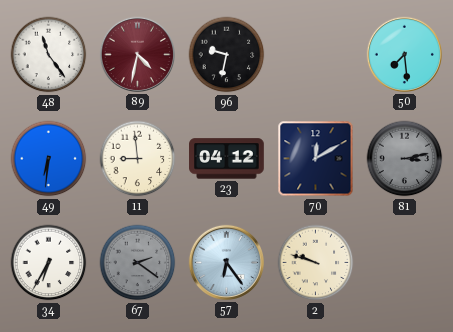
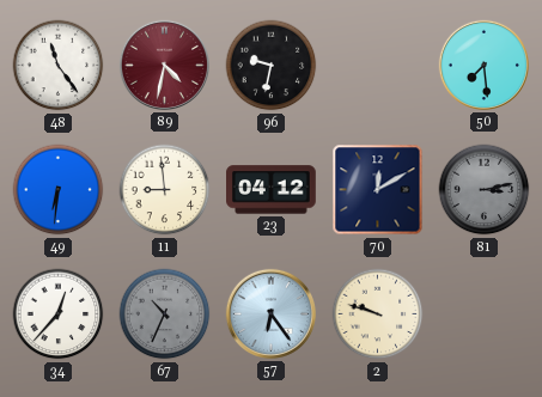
34: 6:35 -> 12:37 (59, 314)
67: 2:21 -> 10:34 (165, 314)
